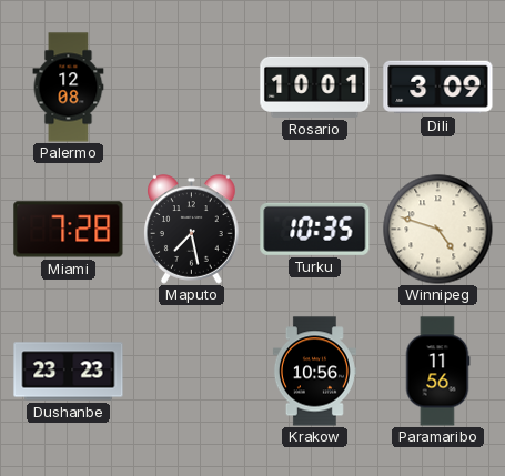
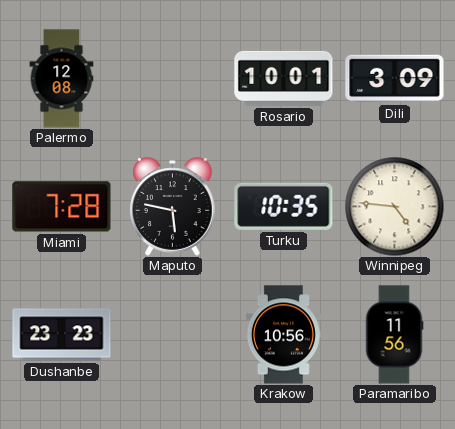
Maputo: 7:28 -> 5:47 (173, 207)
Winnipeg: 4:48 -> 4:46 (395, 207)
